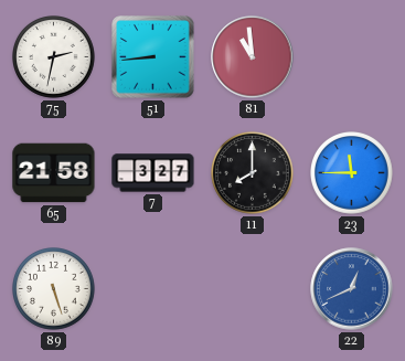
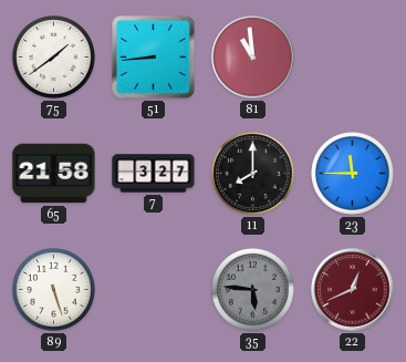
75: 2:32 -> 1:39 (54, 58)
35: none -> 5:46 (253, 290)
22 dial: blue -> burgundy (353, 290)
